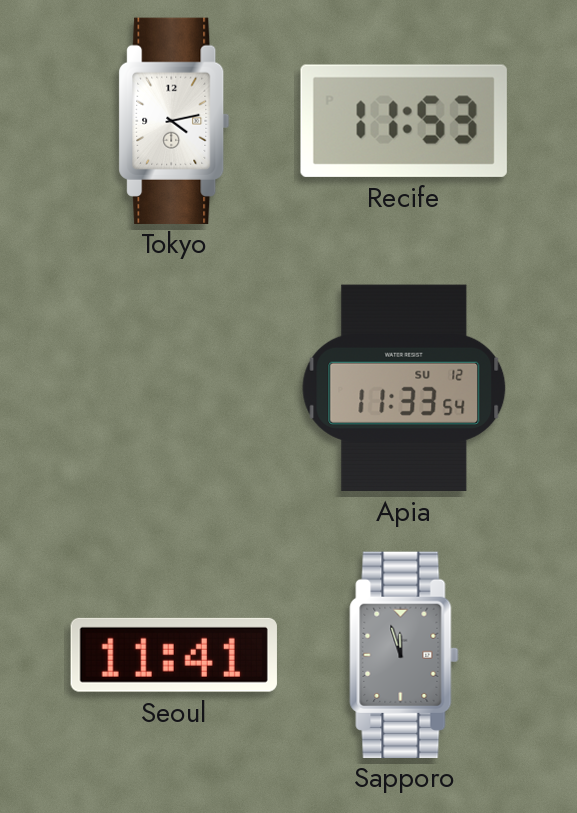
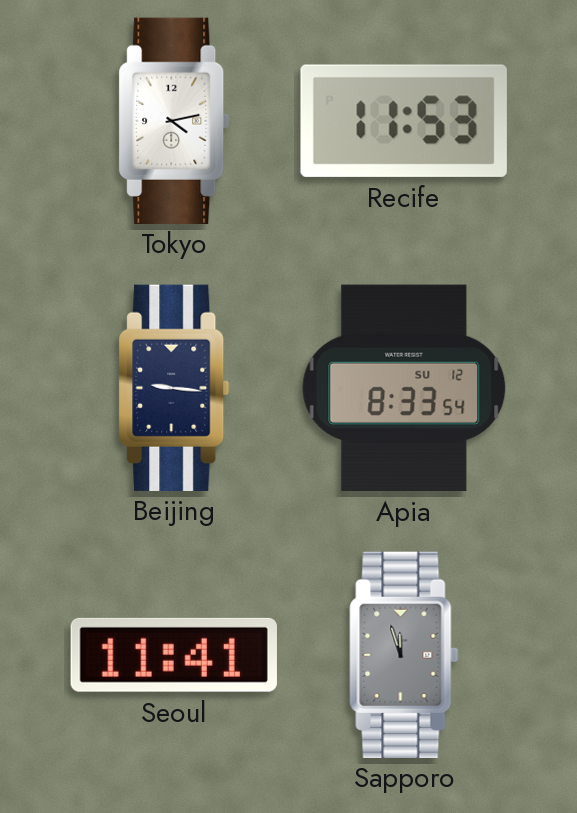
Beijing: none -> 9:16 (174, 387)
Apia: 11:33 -> 8:33 (404, 388)
